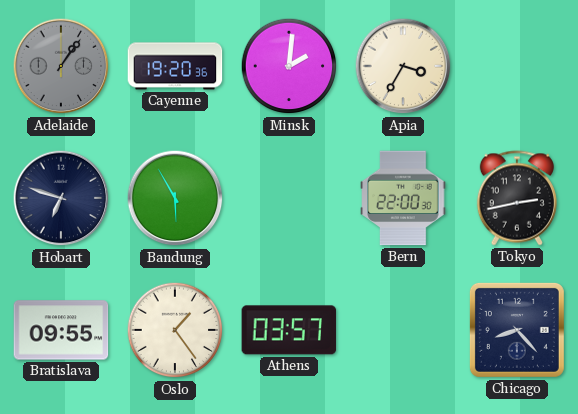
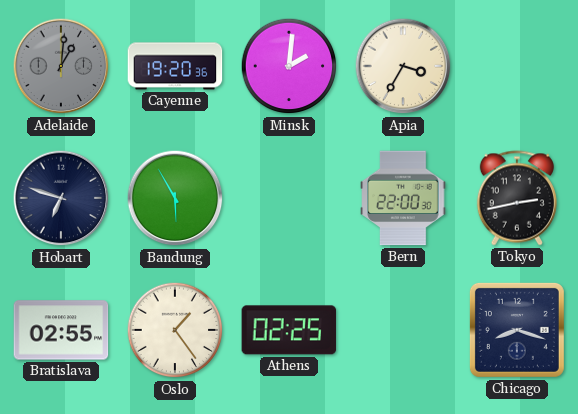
Adelaide: 1:06 -> 1:01 (61, 66)
Bratislava: 09:55 -> 02:55 (61, 330)
Athens: 03:57 -> 02:25 (289, 330)
Chicago: 8:23 -> 8:18 (517, 330)
